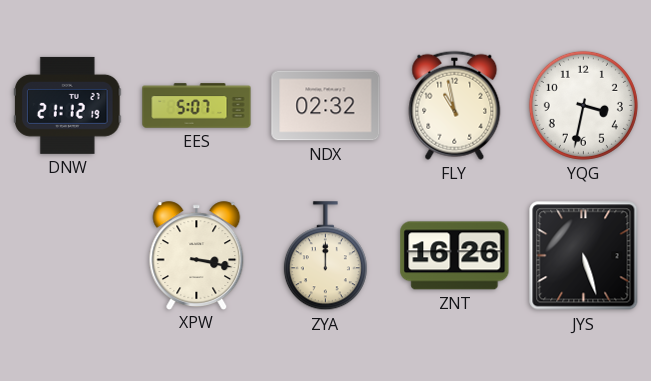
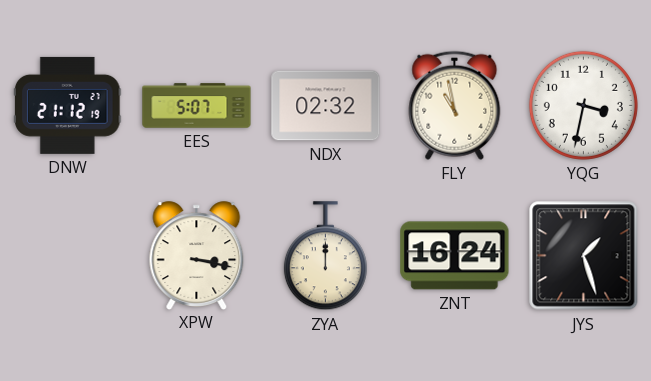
ZNT: 16:26 -> 16:24 (455, 256)
JYS: 5:27 -> 1:27 (584, 256)
